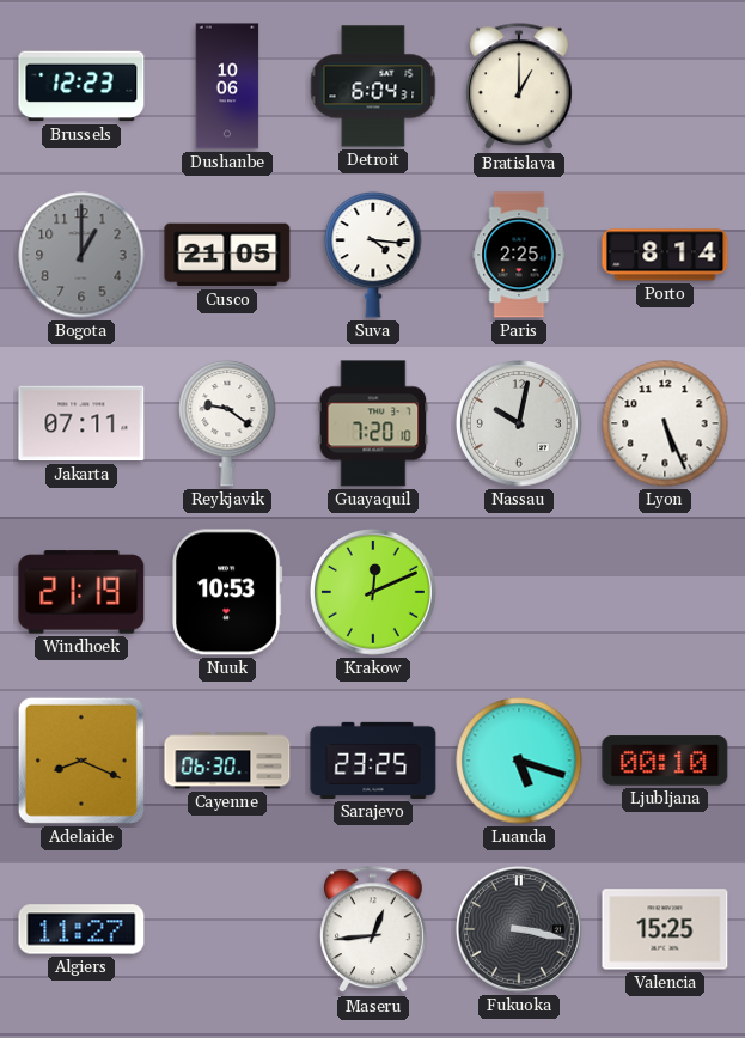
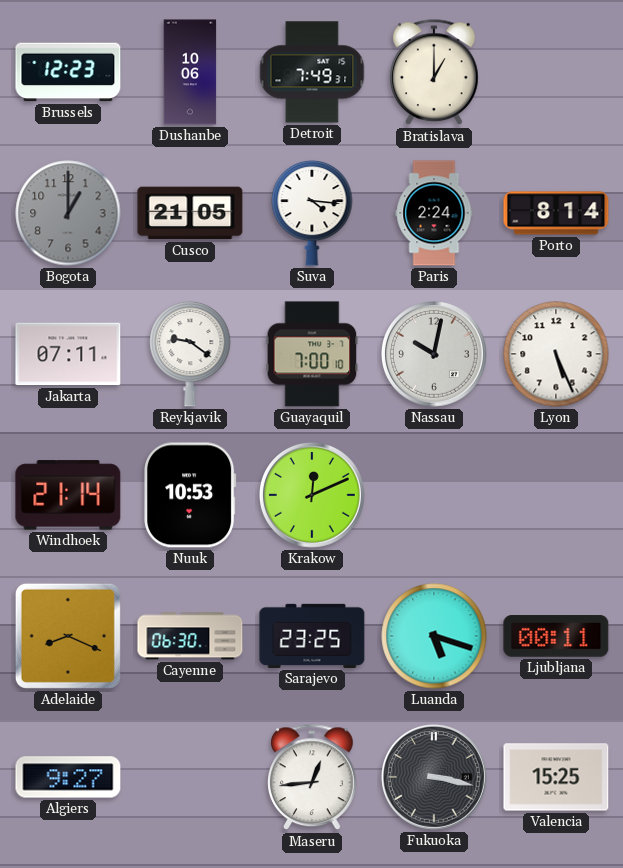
Detroit: 6:04 -> 7:49 (312, 72)
Paris: 2:25 -> 2:24 (434, 213)
Guayaquil: 7:20 -> 7:00 (312, 354)
Windhoek: 21:19 -> 21:14 (68, 495)
Ljubljana: 00:10 -> 00:11 (556, 636)
Algiers: 11:27 -> 9:27 (68, 777)
